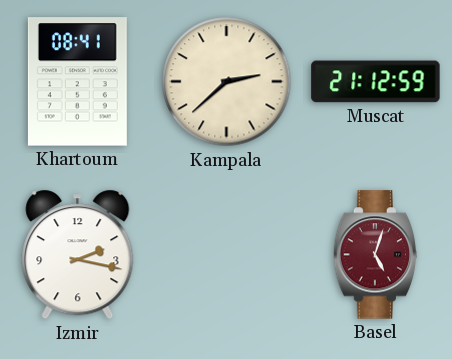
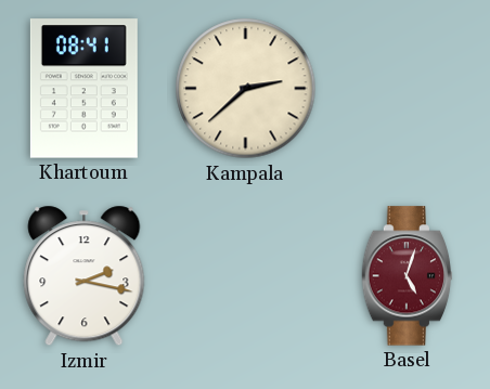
Muscat: 21:12 -> none (376, 82)
